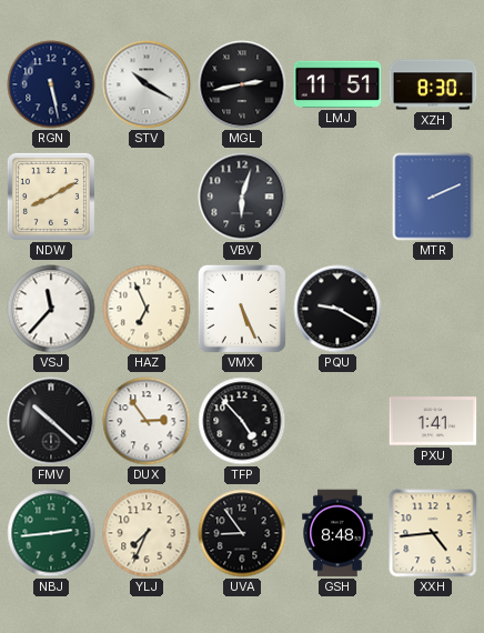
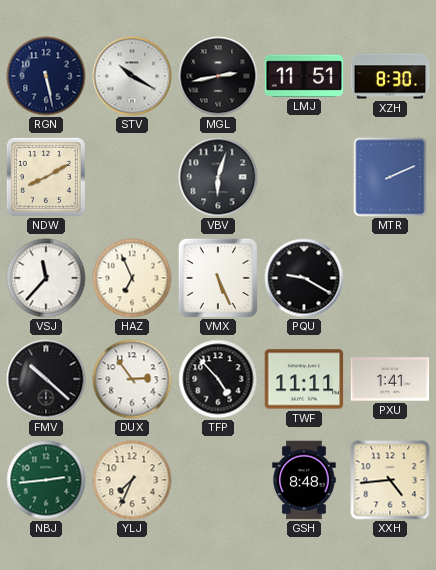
TWF: none -> 11:11 (304, 379)
UVA: 8:54 -> none (242, 533)
